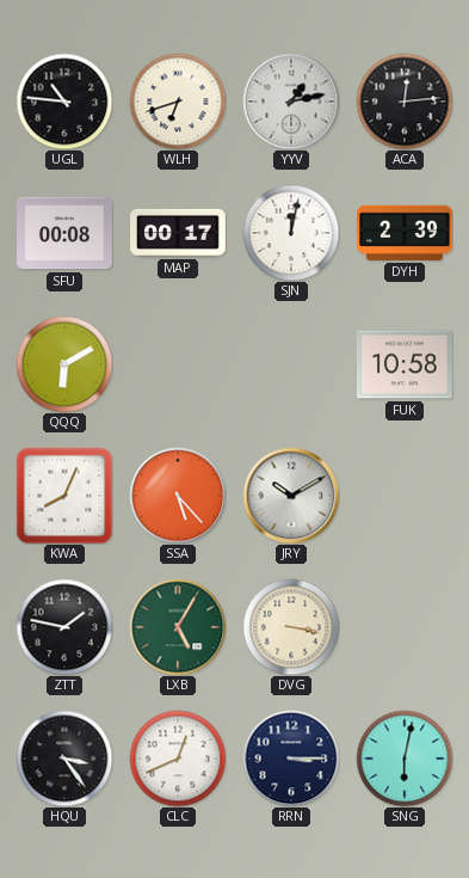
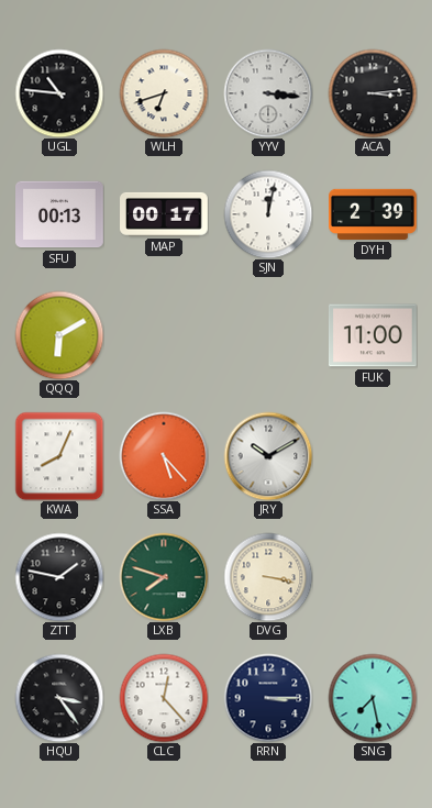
YYV: 1:13 -> 3:16 (268, 93)
ACA: 12:14 -> 3:14 (373, 93)
SFU: 00:08 -> 00:13 (60, 214)
FUK: 10:58 -> 11:00 (373, 335)
LXB: 5:05 -> 7:48 (164, 577)
CLC: 12:41 -> 12:23 (164, 698)
SNG: 6:02 -> 7:28 (373, 698)
